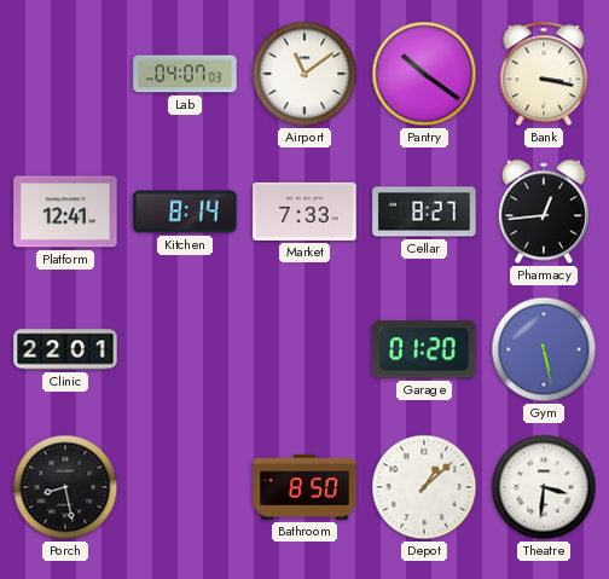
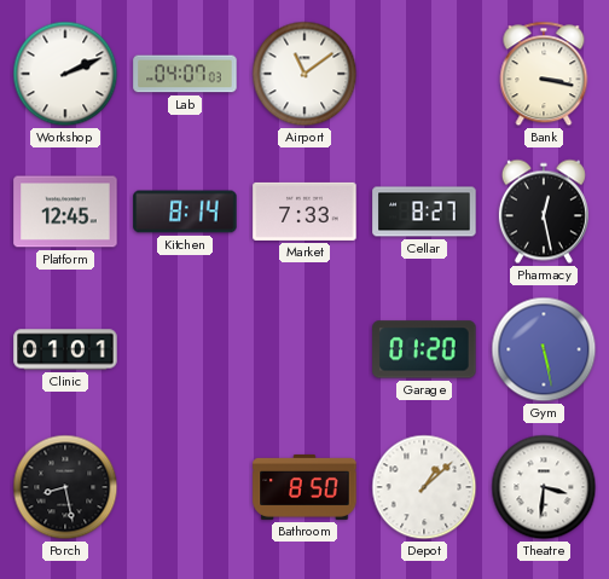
Workshop: none -> 2:11 (65, 74)
Pantry: 10:21 -> none (424, 74)
Platform: 12:41 -> 12:45 (65, 212)
Pharmacy: 12:44 -> 12:28 (544, 212)
Clinic: 22:01 -> 01:01 (65, 349)
